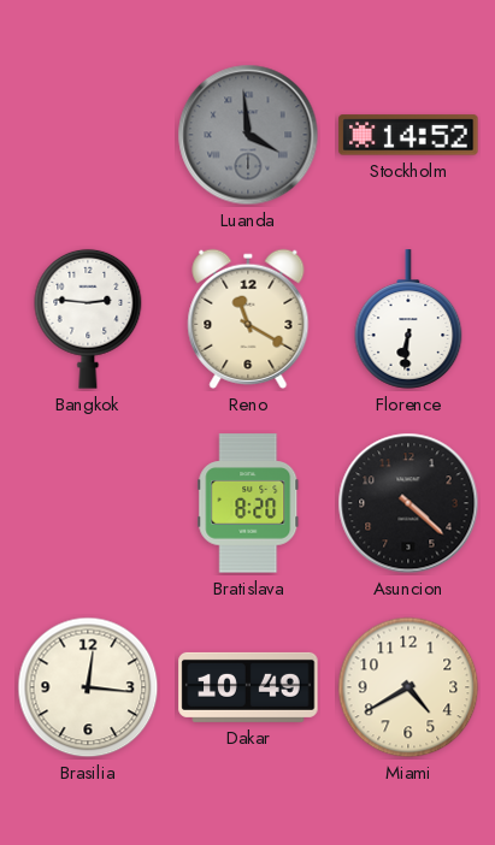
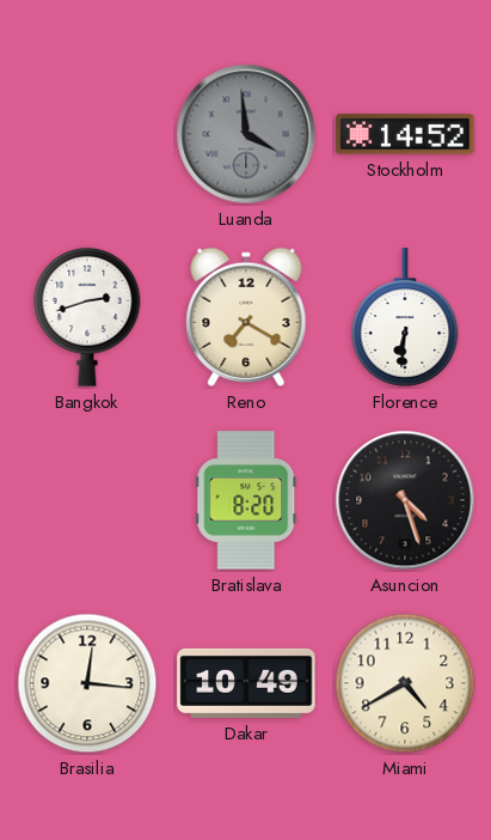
Bangkok: 2:46 -> 2:42 (87, 317)
Reno: 11:20 -> 7:20 (246, 317)
Asuncion: 4:22 -> 4:27 (405, 500)
